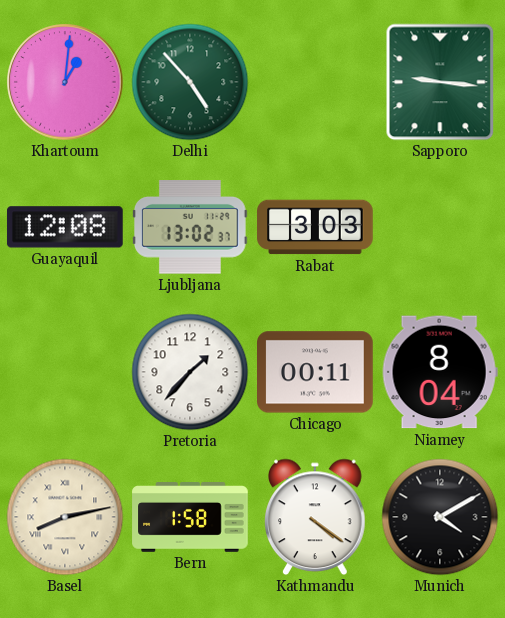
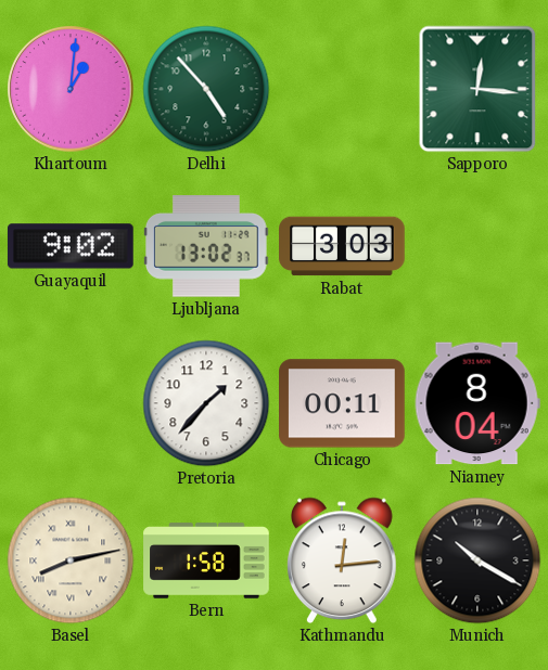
Sapporo: 9:16 -> 12:16 (477, 89)
Guayaquil: 12:08 -> 9:02 (71, 246)
Kathmandu: 4:21 -> 12:14 (343, 561)
Munich: 4:10 -> 10:20 (477, 561)
